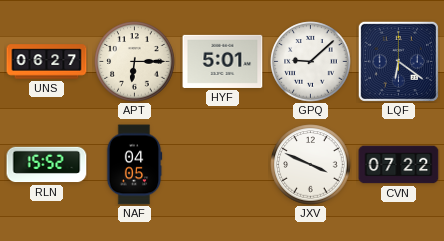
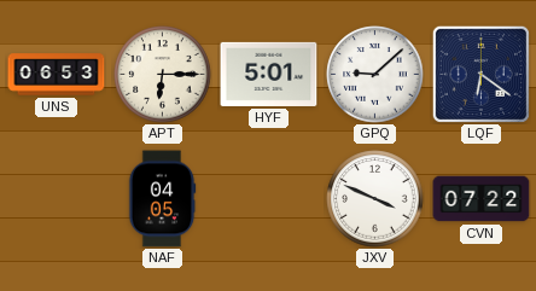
UNS: 06:27 -> 06:53 (57, 75)
RLN: 15:52 -> none (47, 165)
